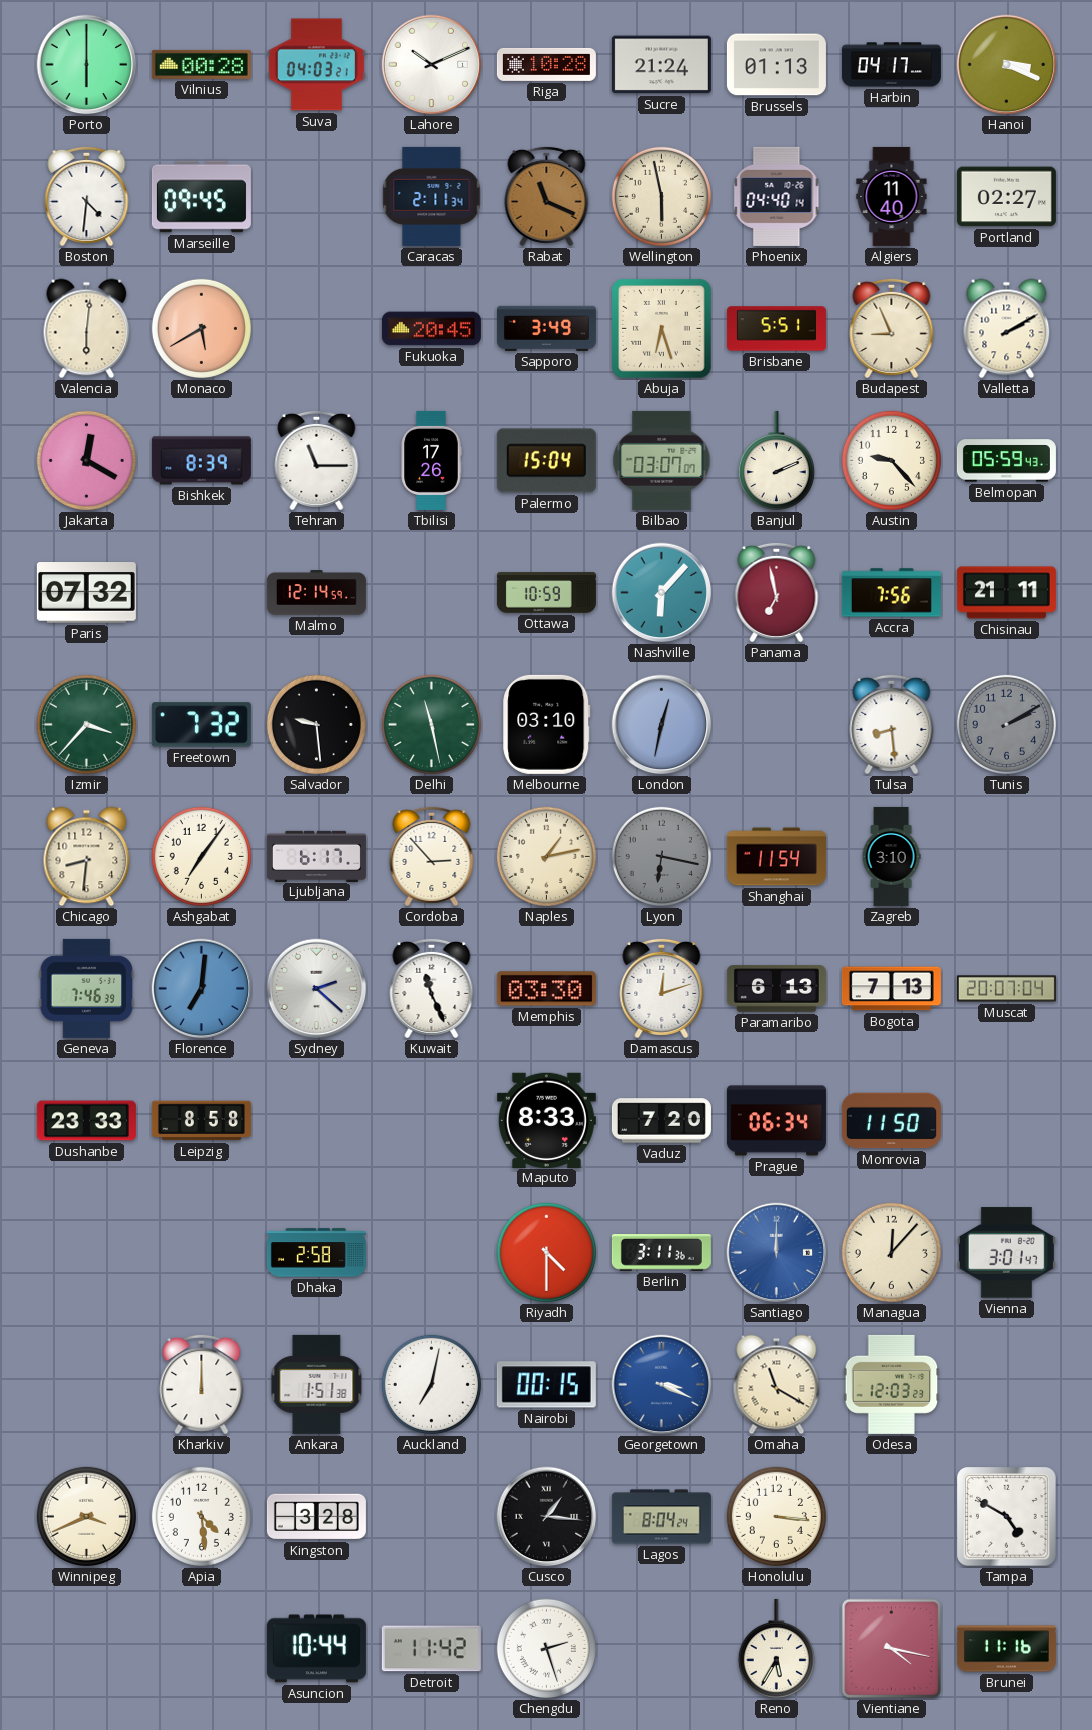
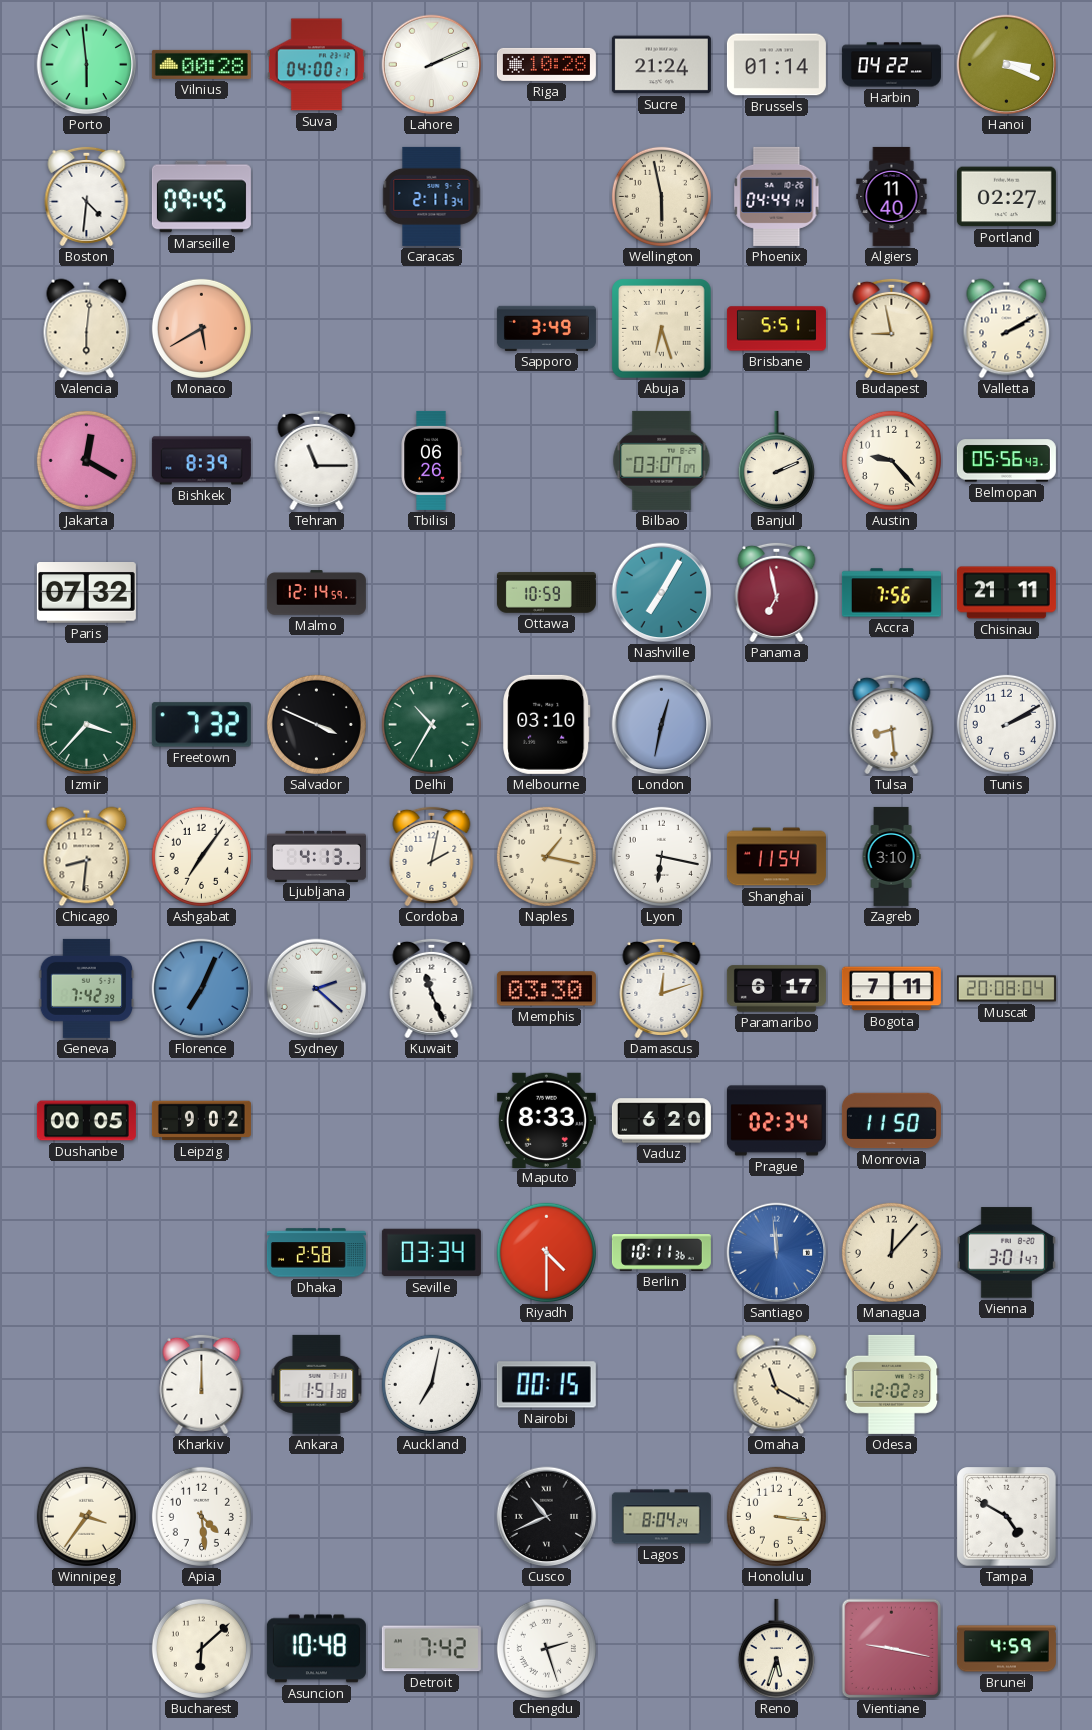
Porto: 6:00 -> 5:59 (87, 65)
Suva: 04:03 -> 04:00 (316, 65)
Lahore: 10:11 -> 2:11 (432, 65)
Brussels: 01:13 -> 01:14 (776, 65)
Harbin: 04:17 -> 04:22 (891, 65)
Rabat: 11:19 -> none (547, 196)
Phoenix: 04:40 -> 04:44 (777, 196)
Fukuoka: 20:45 -> none (431, 329)
Budapest: 8:56 -> 8:58 (892, 328)
Tbilisi: 17:26 -> 06:26 (431, 460)
Palermo: 15:04 -> none (546, 461)
Belmopan: 05:59 -> 05:56 (1006, 461)
Nashville: 6:07 -> 7:05 (662, 593)
Salvador: 9:29 -> 3:49 (316, 724)
Delhi: 11:28 -> 10:35 (431, 724)
Tunis dial: grey -> white (1006, 724)
Ljubljana: 6:17 -> 4:13 (316, 856)
Cordoba: 2:53 -> 2:02 (432, 856)
Naples: 1:13 -> 1:17 (546, 856)
Lyon dial: grey -> white (661, 856)
Geneva: 7:46 -> 7:42 (87, 988)
Florence: 7:01 -> 7:04 (202, 989)
Paramaribo: 6:13 -> 6:17 (776, 989)
Bogota: 7:13 -> 7:11 (891, 989)
Muscat: 20:07 -> 20:08 (1006, 989)
Dushanbe: 23:33 -> 00:05 (86, 1121)
Leipzig: 8:58 -> 9:02 (201, 1121)
Vaduz: 7:20 -> 6:20 (661, 1121)
Prague: 06:34 -> 02:34 (776, 1121)
Seville: none -> 03:34 (431, 1253)
Berlin: 3:11 -> 10:11 (661, 1253)
Santiago: 12:00 -> 11:59 (777, 1253)
Georgetown: 3:19 -> none (662, 1385)
Odesa: 12:03 -> 12:02 (892, 1384)
Winnipeg: 3:41 -> 3:36 (86, 1516)
Kingston: 3:28 -> none (316, 1517)
Cusco: 1:16 -> 10:41 (547, 1517)
Bucharest: none -> 6:08 (201, 1648)
Asuncion: 10:44 -> 10:48 (316, 1649)
Detroit: 11:42 -> 7:42 (431, 1649)
Reno: 5:35 -> 5:33 (776, 1649)
Vientiane: 4:17 -> 9:17 (892, 1649)
Brunei: 11:16 -> 4:59 (1006, 1649)
